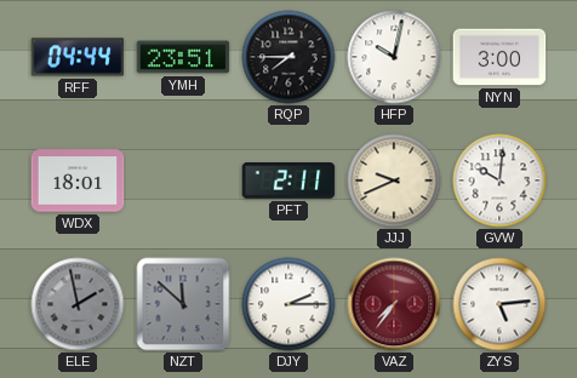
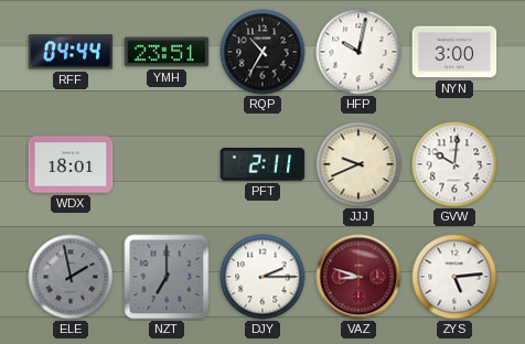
RQP: 7:45 -> 10:35 (262, 52)
NZT: 11:52 -> 7:00 (167, 277)
VAZ: 7:36 -> 8:48 (358, 277)
